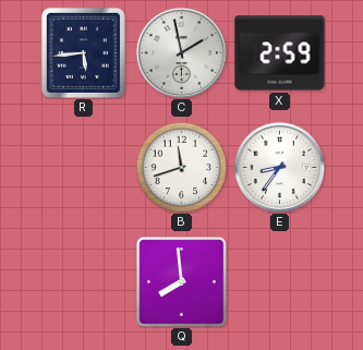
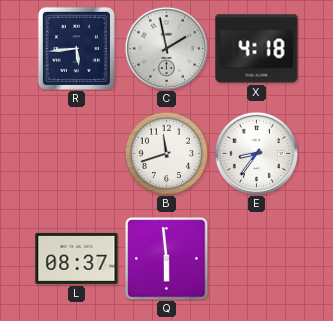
X: 2:59 -> 4:18 (257, 49)
L: none -> 08:37 (77, 258)
Q: 7:59 -> 5:59 (167, 259)
